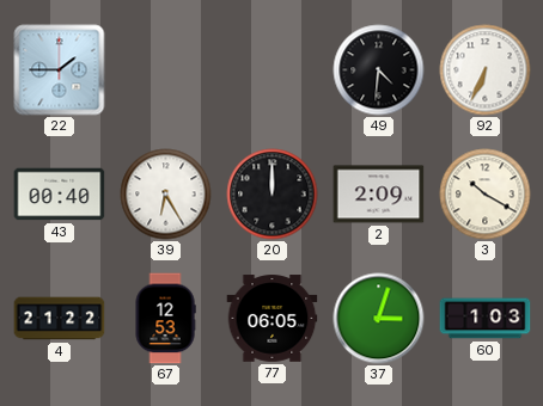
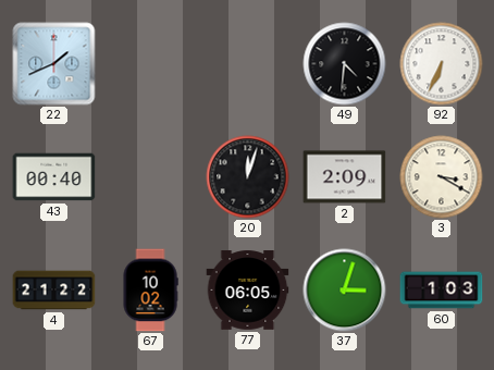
22: 1:45 -> 1:41 (54, 64)
39: 6:25 -> none (166, 195)
20: 12:00 -> 12:03 (248, 177)
3: 10:20 -> 3:20 (442, 177)
67: 12:53 -> 10:02 (150, 291)
